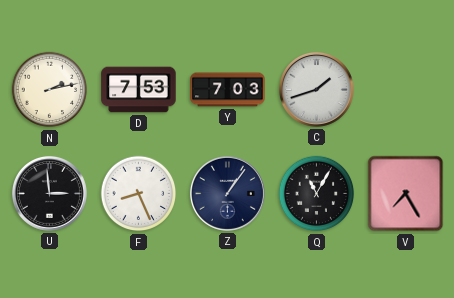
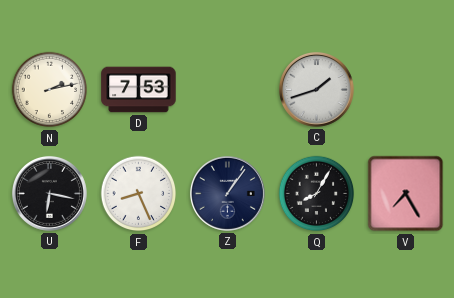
Y: 7:03 -> none (228, 90)
U: 2:59 -> 6:17 (49, 193)
Q: 11:05 -> 8:05 (317, 194)
